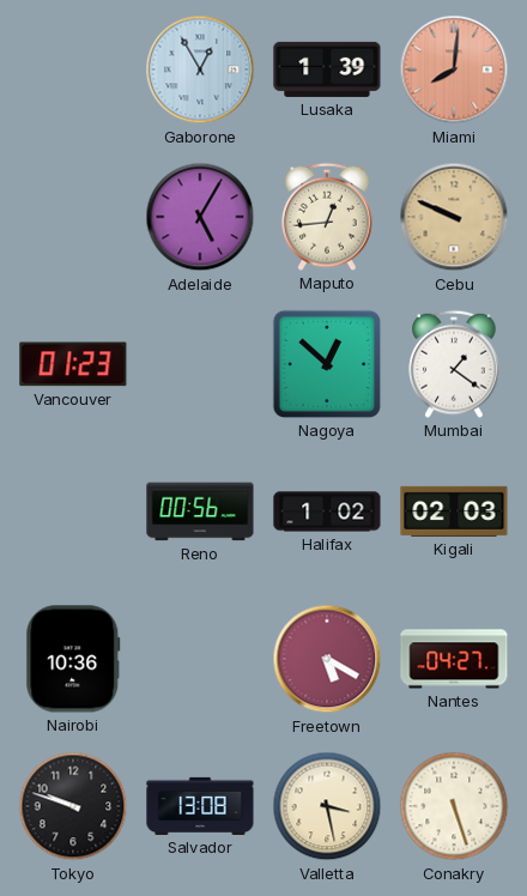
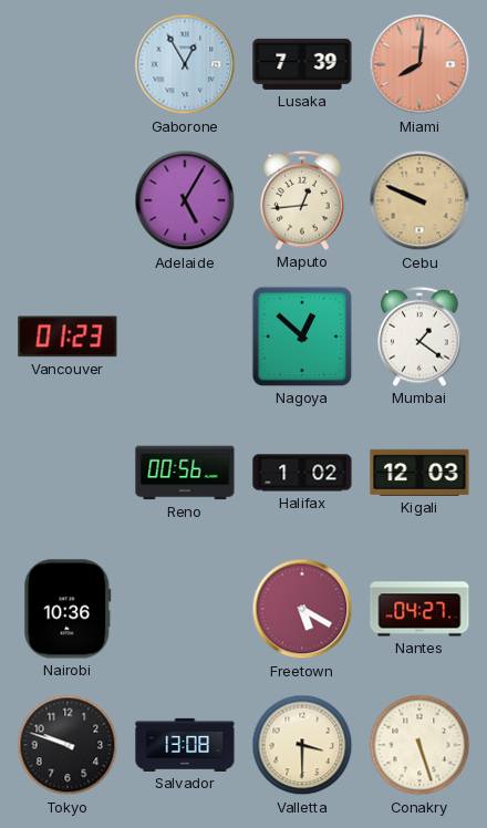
Lusaka: 1:39 -> 7:39 (302, 64)
Kigali: 02:03 -> 12:03 (419, 473)
Valletta: 3:28 -> 3:30 (302, 745)
